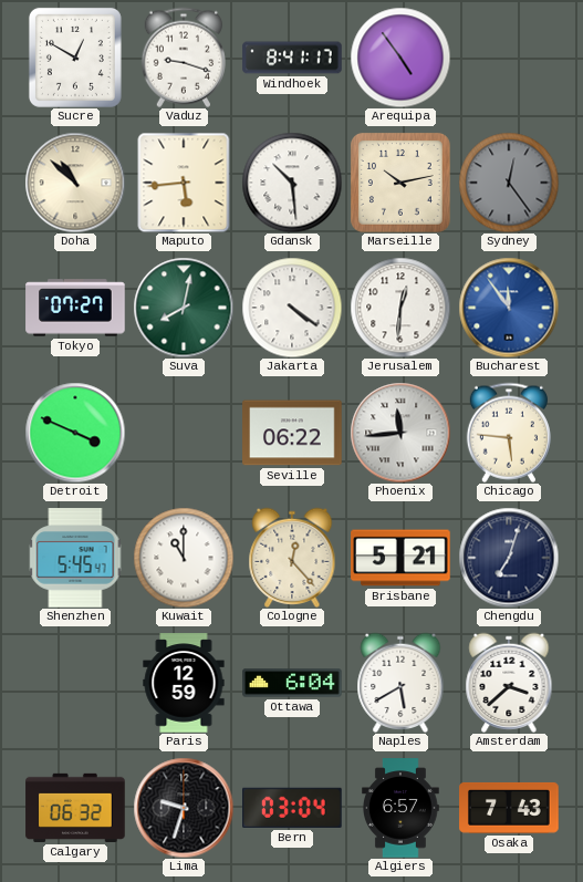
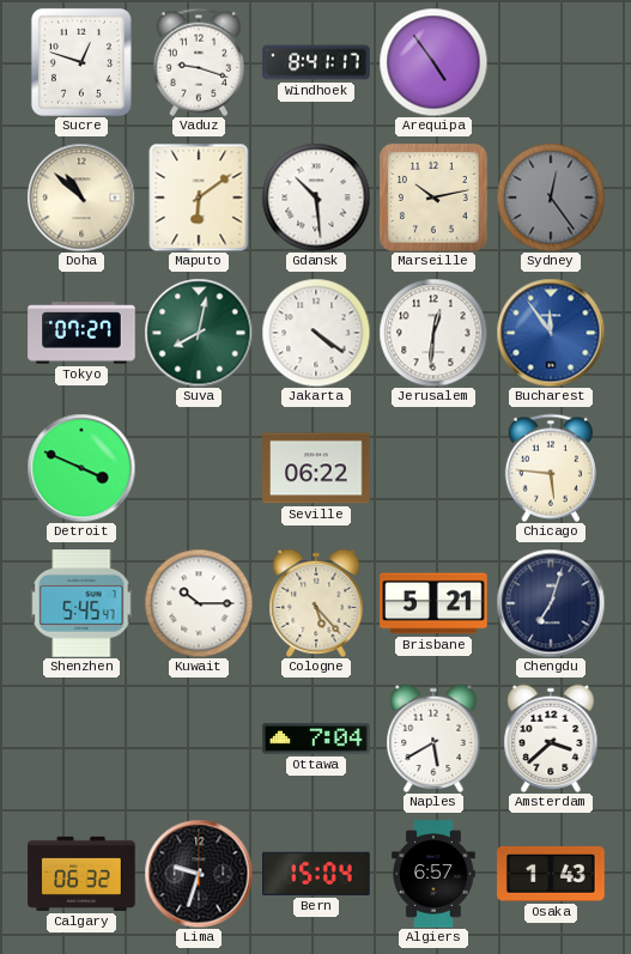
Sucre: 12:50 -> 12:48 (81, 62)
Maputo: 5:44 -> 6:09 (199, 198)
Phoenix: 11:44 -> none (400, 433)
Kuwait: 11:00 -> 10:15 (199, 603)
Cologne: 12:23 -> 5:23 (316, 603)
Paris: 12:59 -> none (184, 683)
Ottawa: 6:04 -> 7:04 (316, 739)
Bern: 03:04 -> 15:04 (317, 874)
Osaka: 7:43 -> 1:43 (551, 874)
